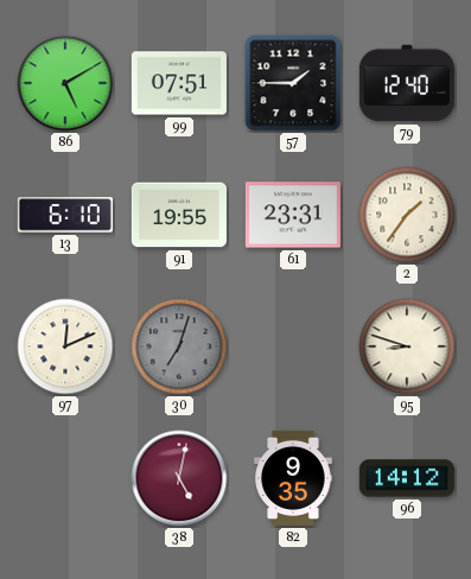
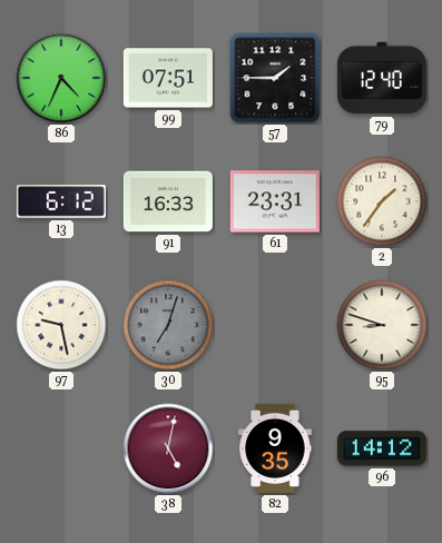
86: 5:10 -> 4:34 (61, 78)
13: 6:10 -> 6:12 (61, 201)
91: 19:55 -> 16:33 (168, 201)
97: 12:11 -> 9:28 (61, 325)
